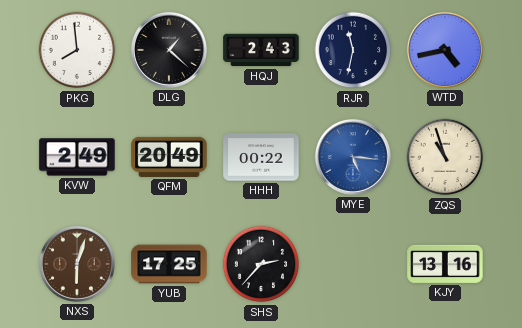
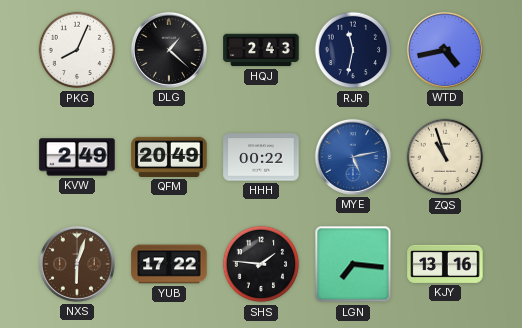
PKG: 7:59 -> 8:04 (77, 50)
MYE: 5:16 -> 5:13 (353, 157)
YUB: 17:25 -> 17:22 (169, 264)
SHS: 2:37 -> 1:46 (261, 264)
LGN: none -> 7:16 (353, 264)
